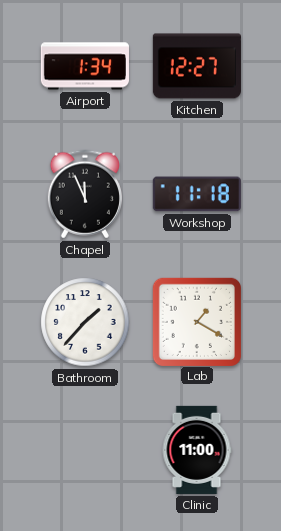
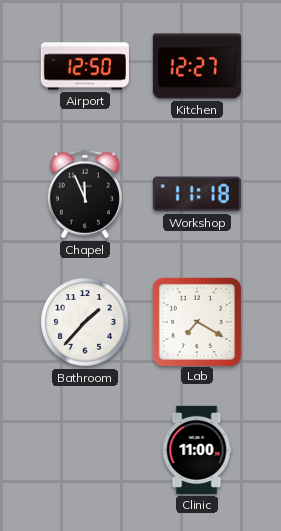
Airport: 1:34 -> 12:50 (85, 66)
Lab: 1:20 -> 7:20 (196, 321)
